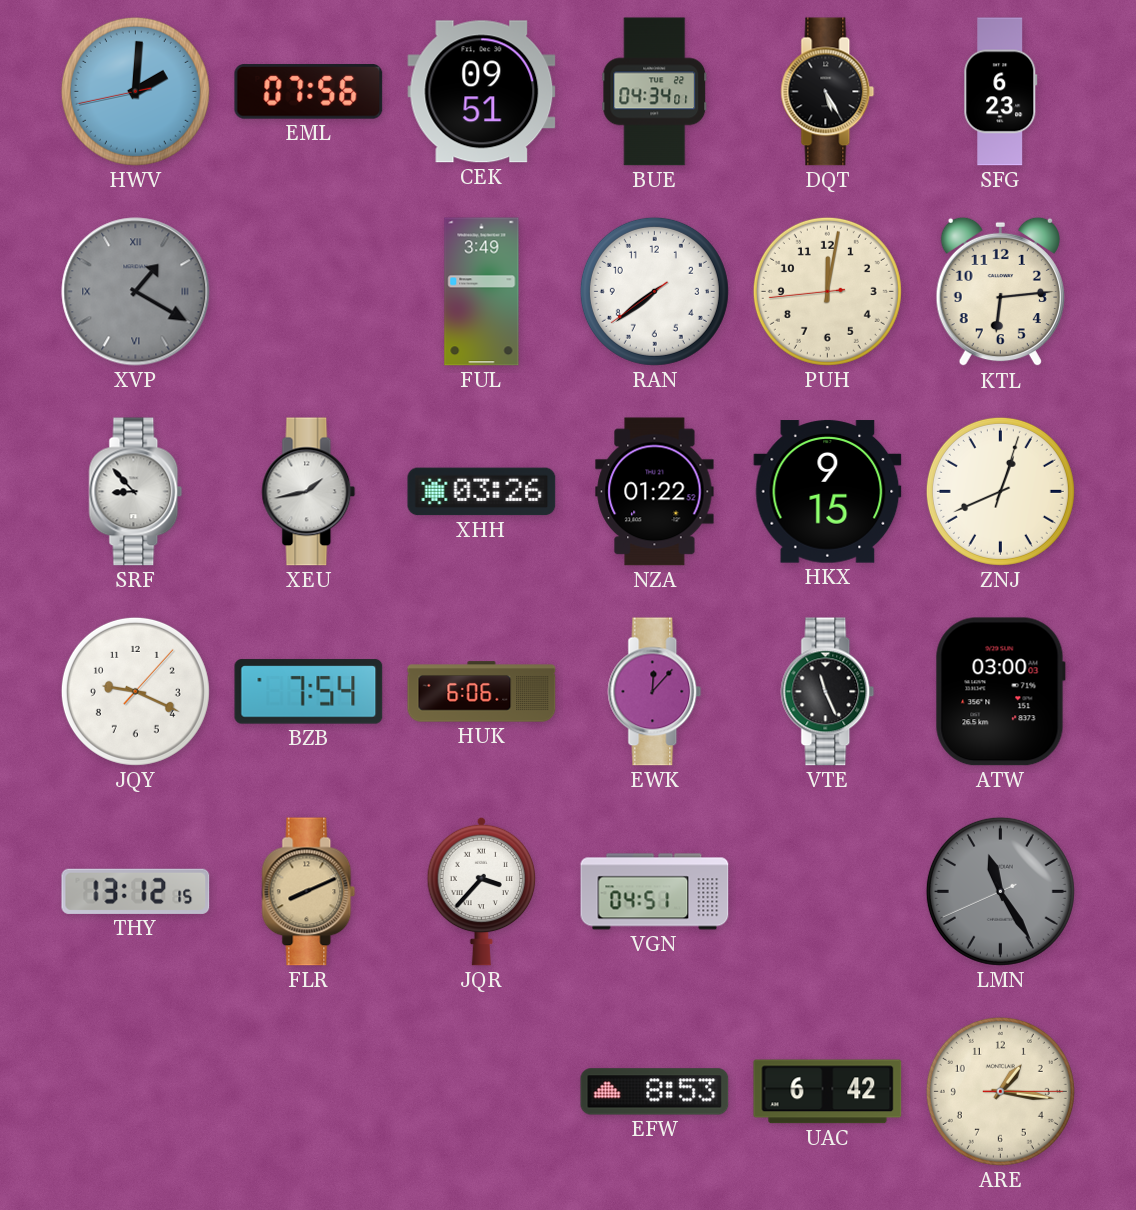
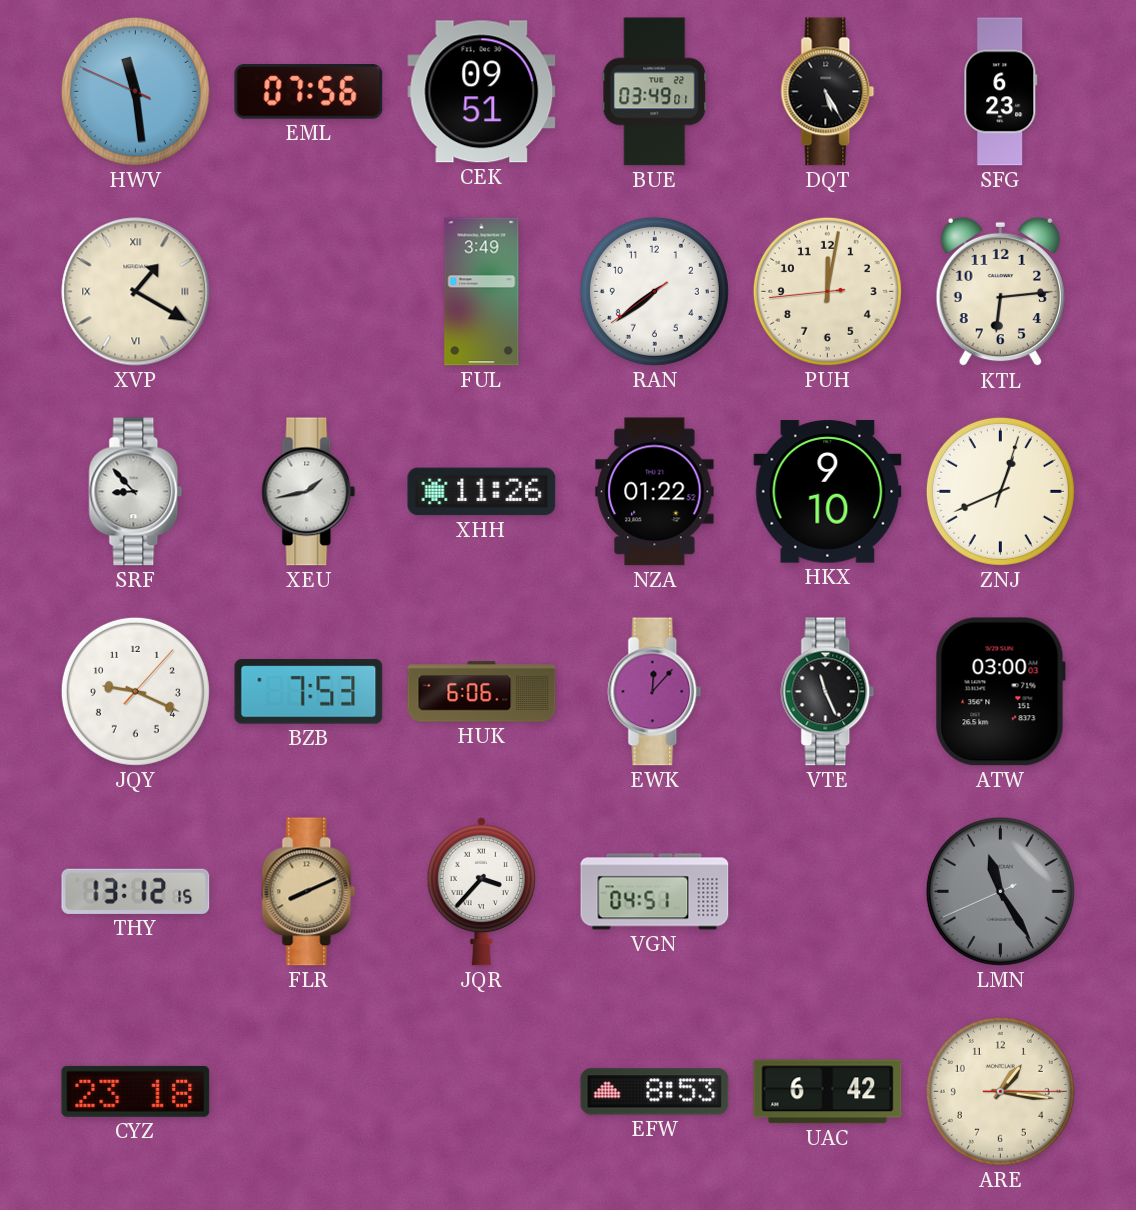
HWV: 2:00 -> 11:28 (135, 91)
BUE: 04:34 -> 03:49 (655, 92)
XVP dial: grey -> cream (136, 292)
XHH: 03:26 -> 11:26 (482, 492)
HKX: 9:15 -> 9:10 (828, 492)
BZB: 7:54 -> 7:53 (309, 692)
CYZ: none -> 23:18 (136, 1091)
